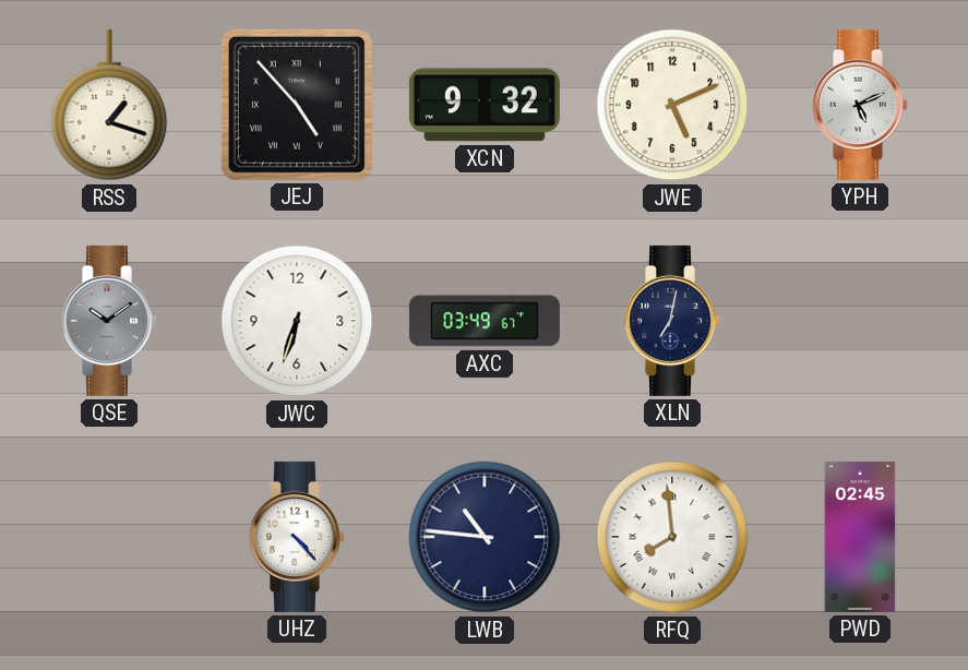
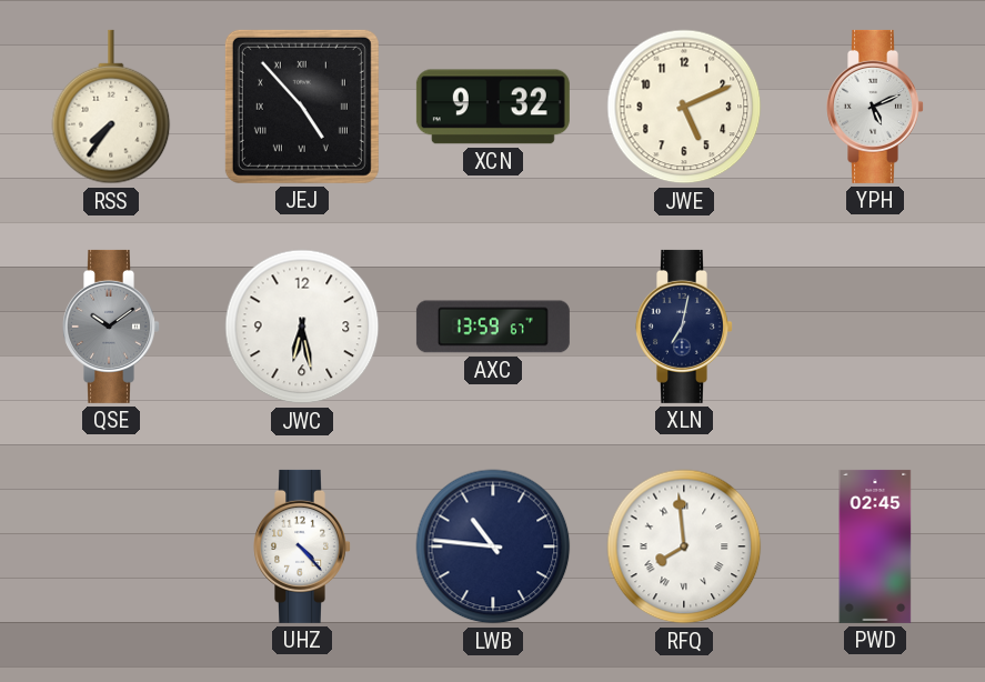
RSS: 1:18 -> 7:36 (111, 107)
JWC: 6:33 -> 6:28 (302, 327)
AXC: 03:49 -> 13:59 (493, 327)
